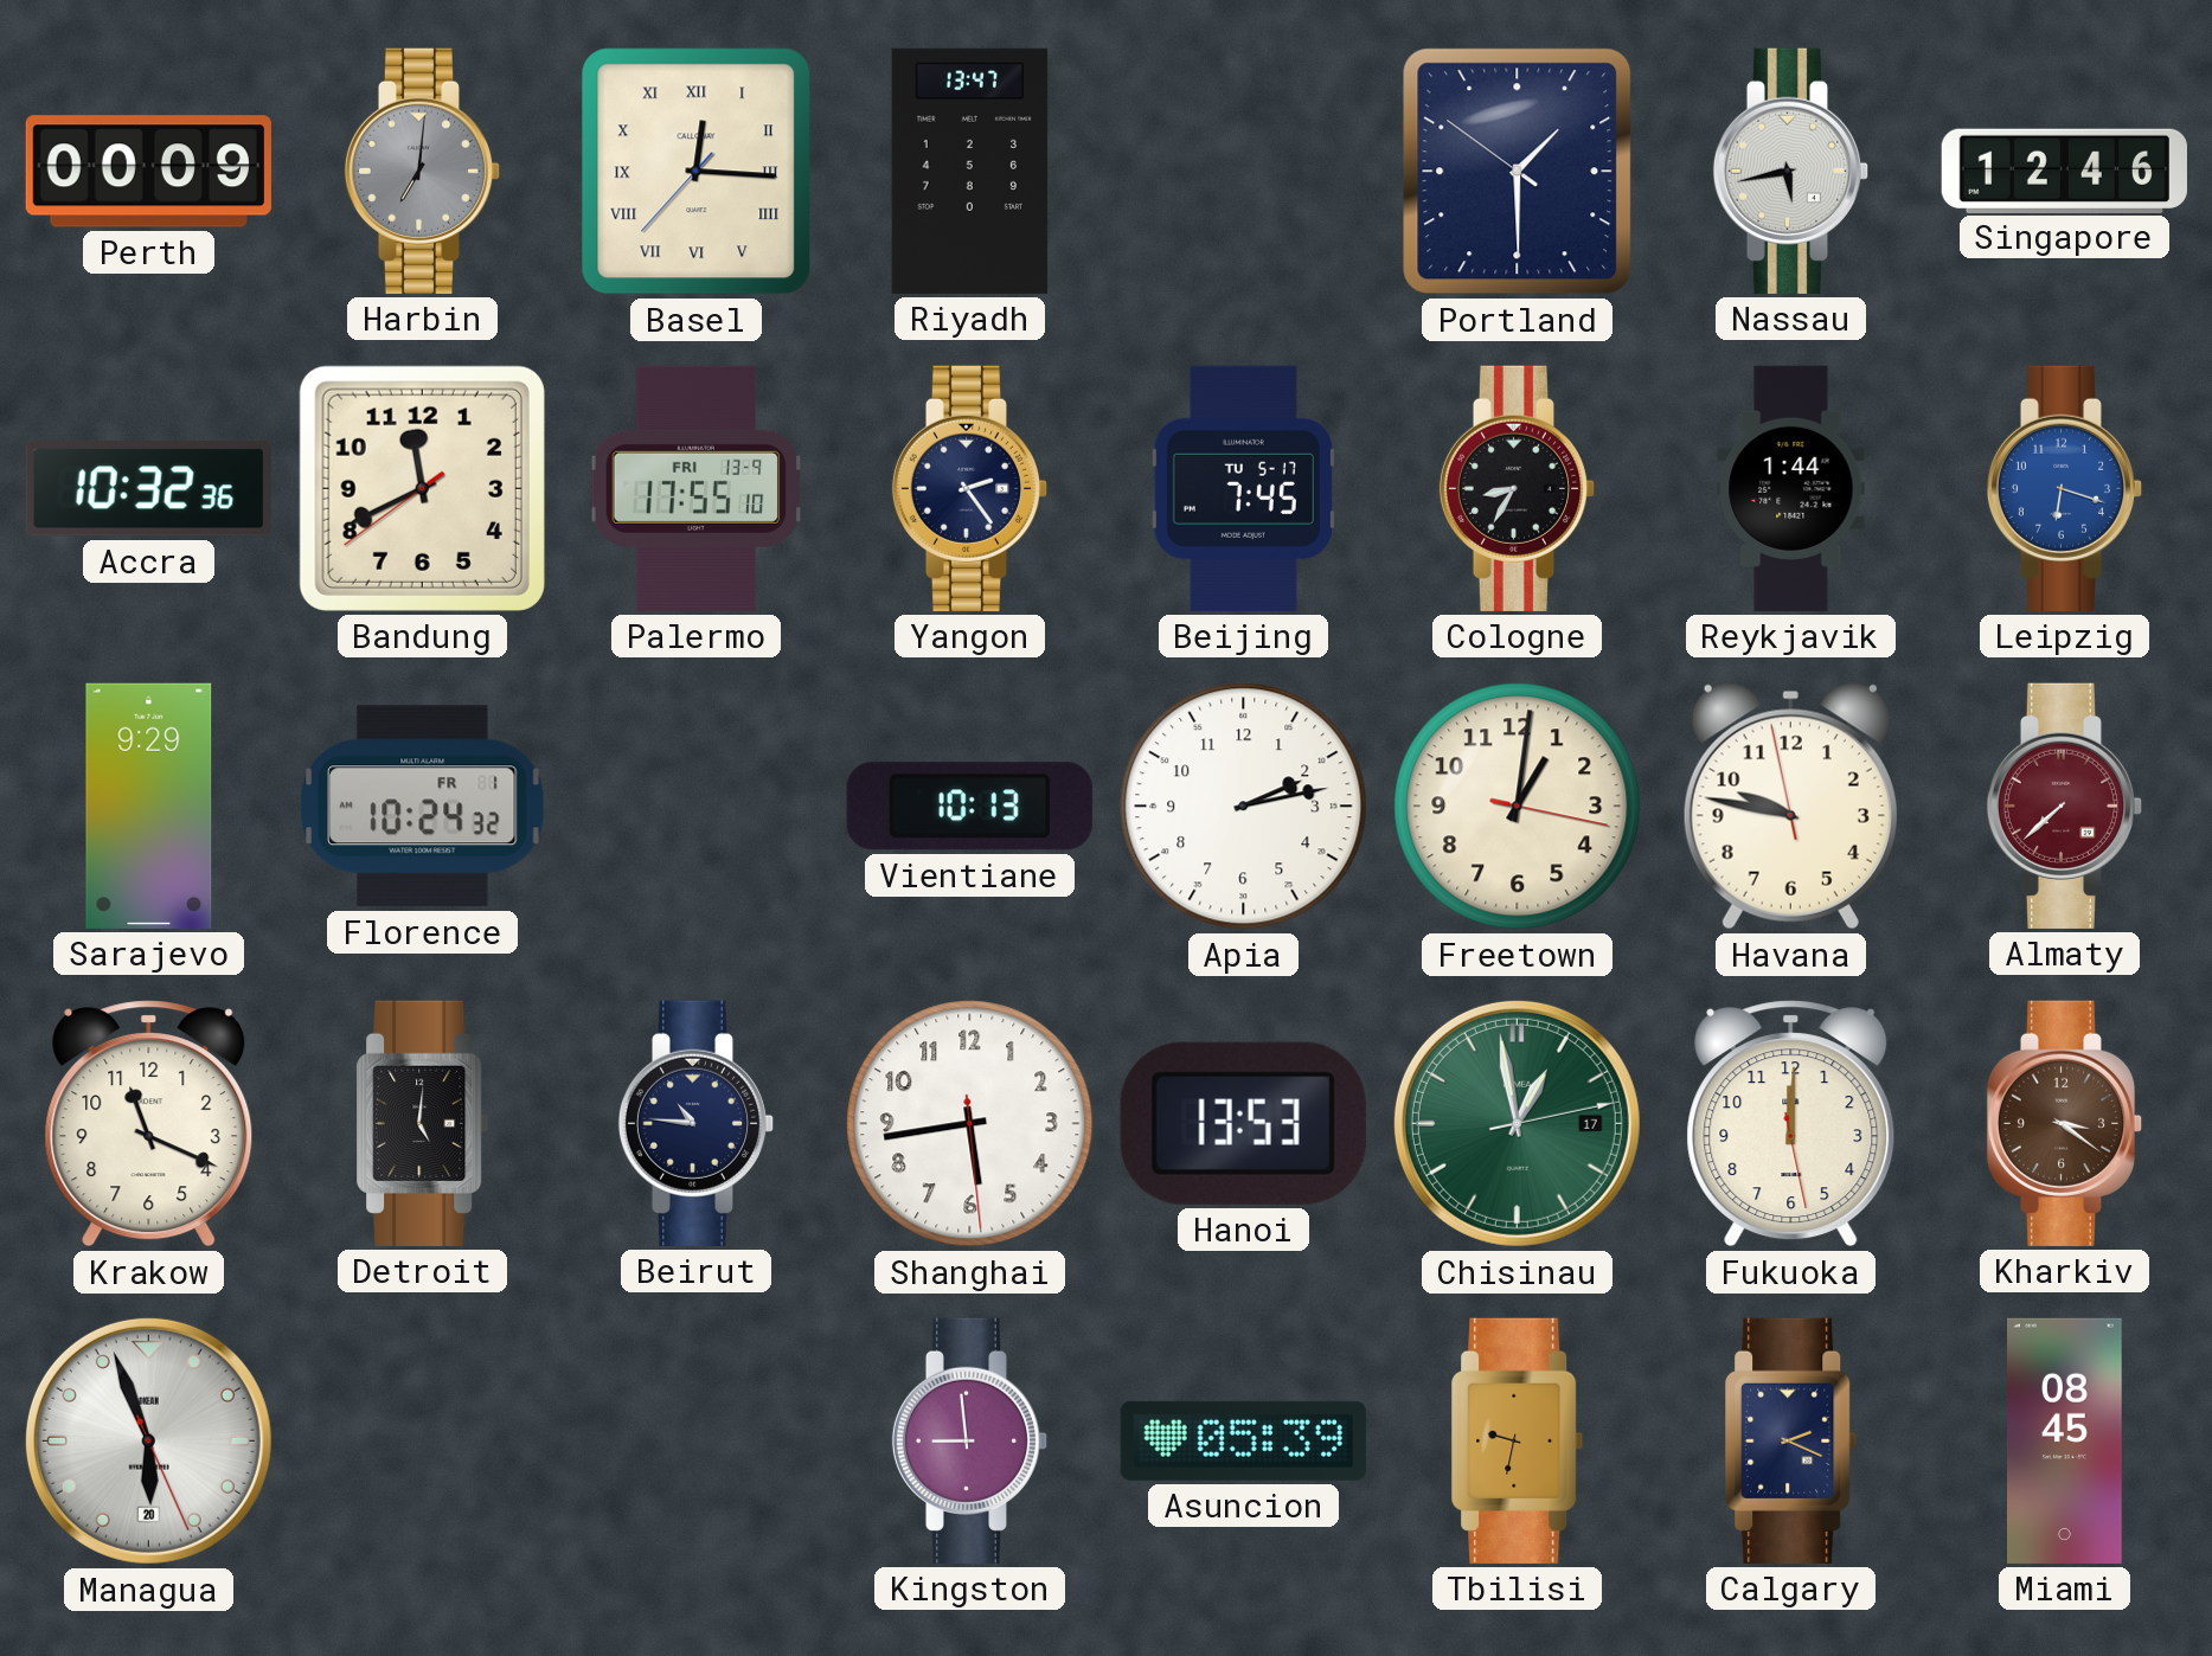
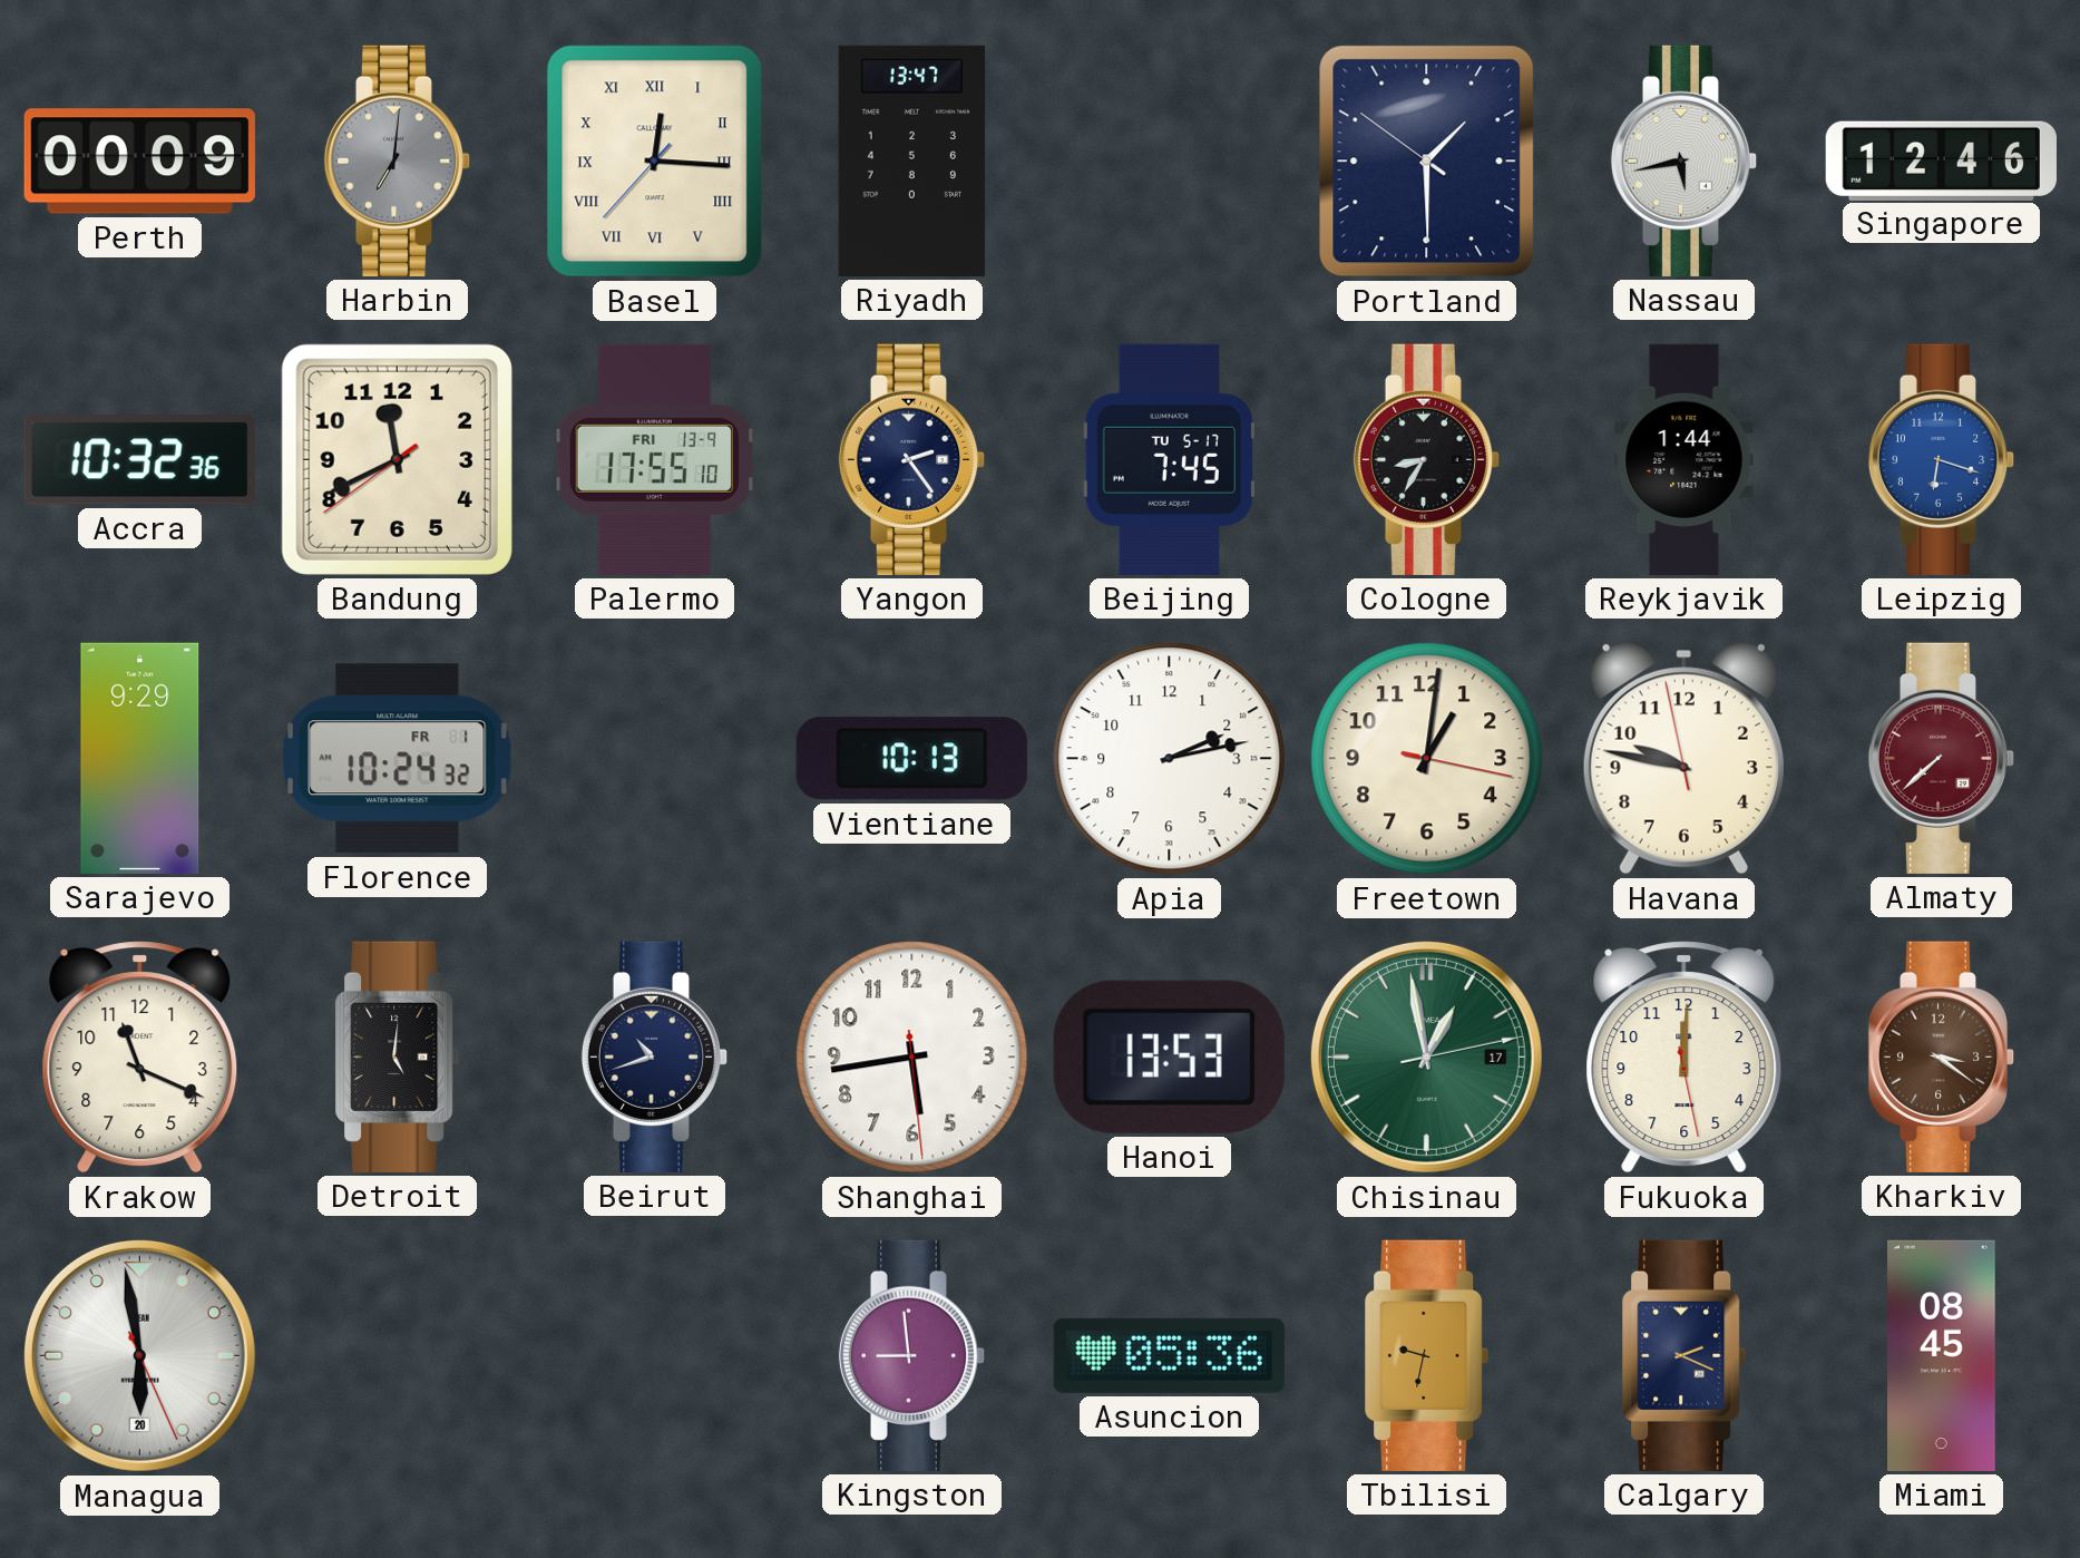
Beirut: 10:46 -> 10:42 (655, 1056)
Managua: 5:56 -> 5:58 (139, 1355)
Asuncion: 05:39 -> 05:36 (1169, 1355)
